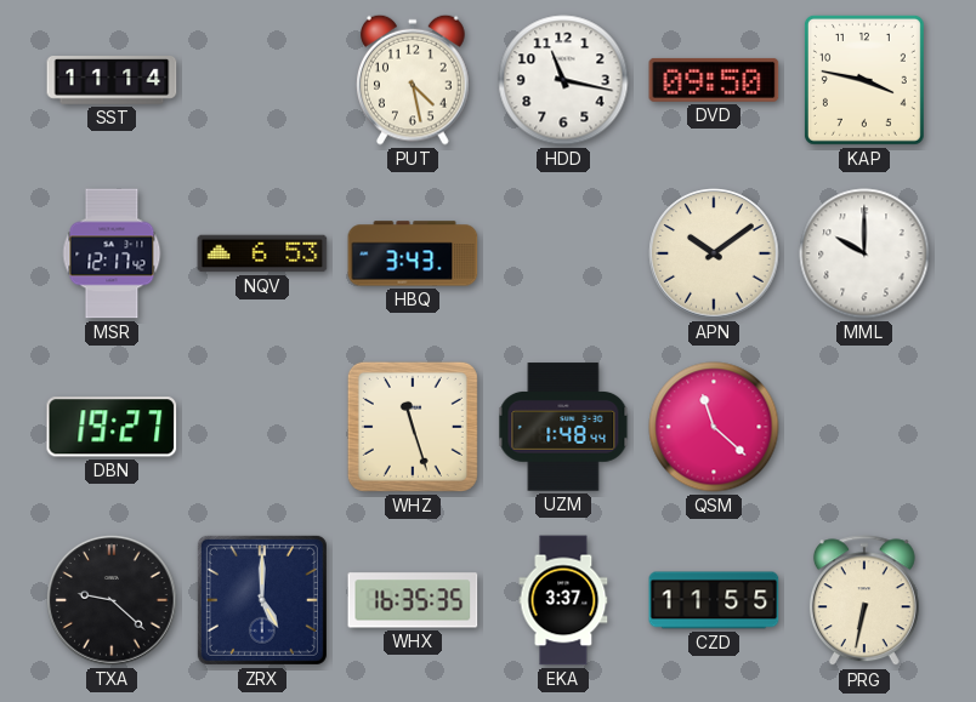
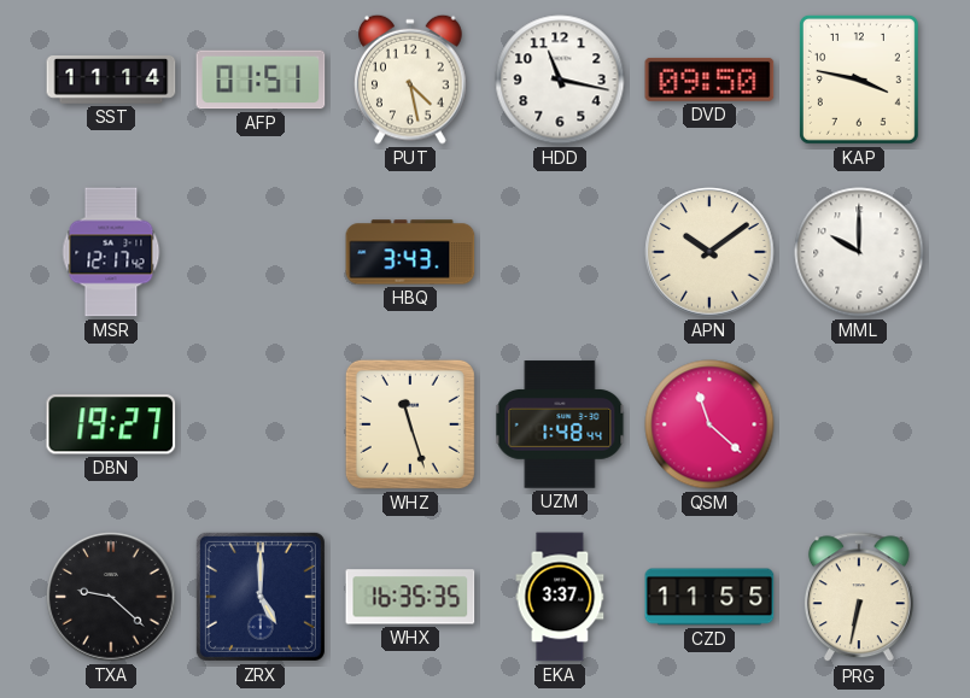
AFP: none -> 01:51 (261, 80)
NQV: 6:53 -> none (262, 253)
